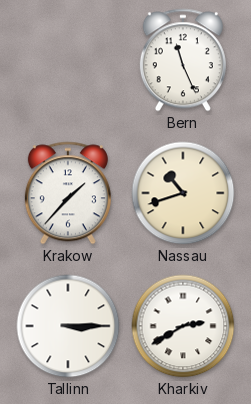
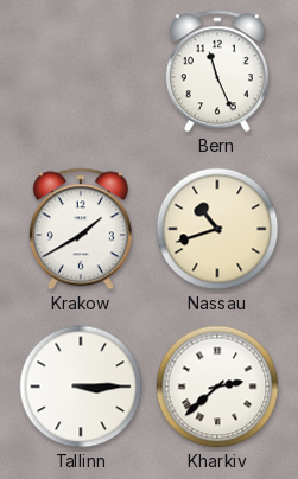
Krakow: 1:37 -> 1:40 (81, 229)
Kharkiv: 2:40 -> 2:38 (217, 387)
